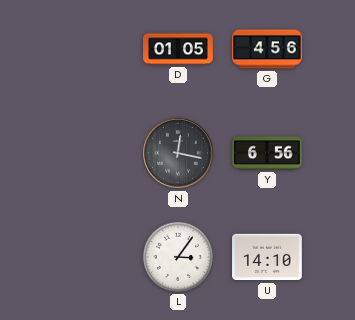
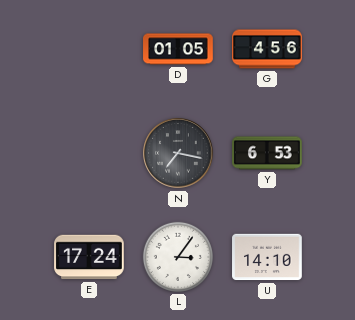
N: 12:17 -> 7:17 (178, 153)
Y: 6:56 -> 6:53 (267, 153)
E: none -> 17:24 (89, 257)
